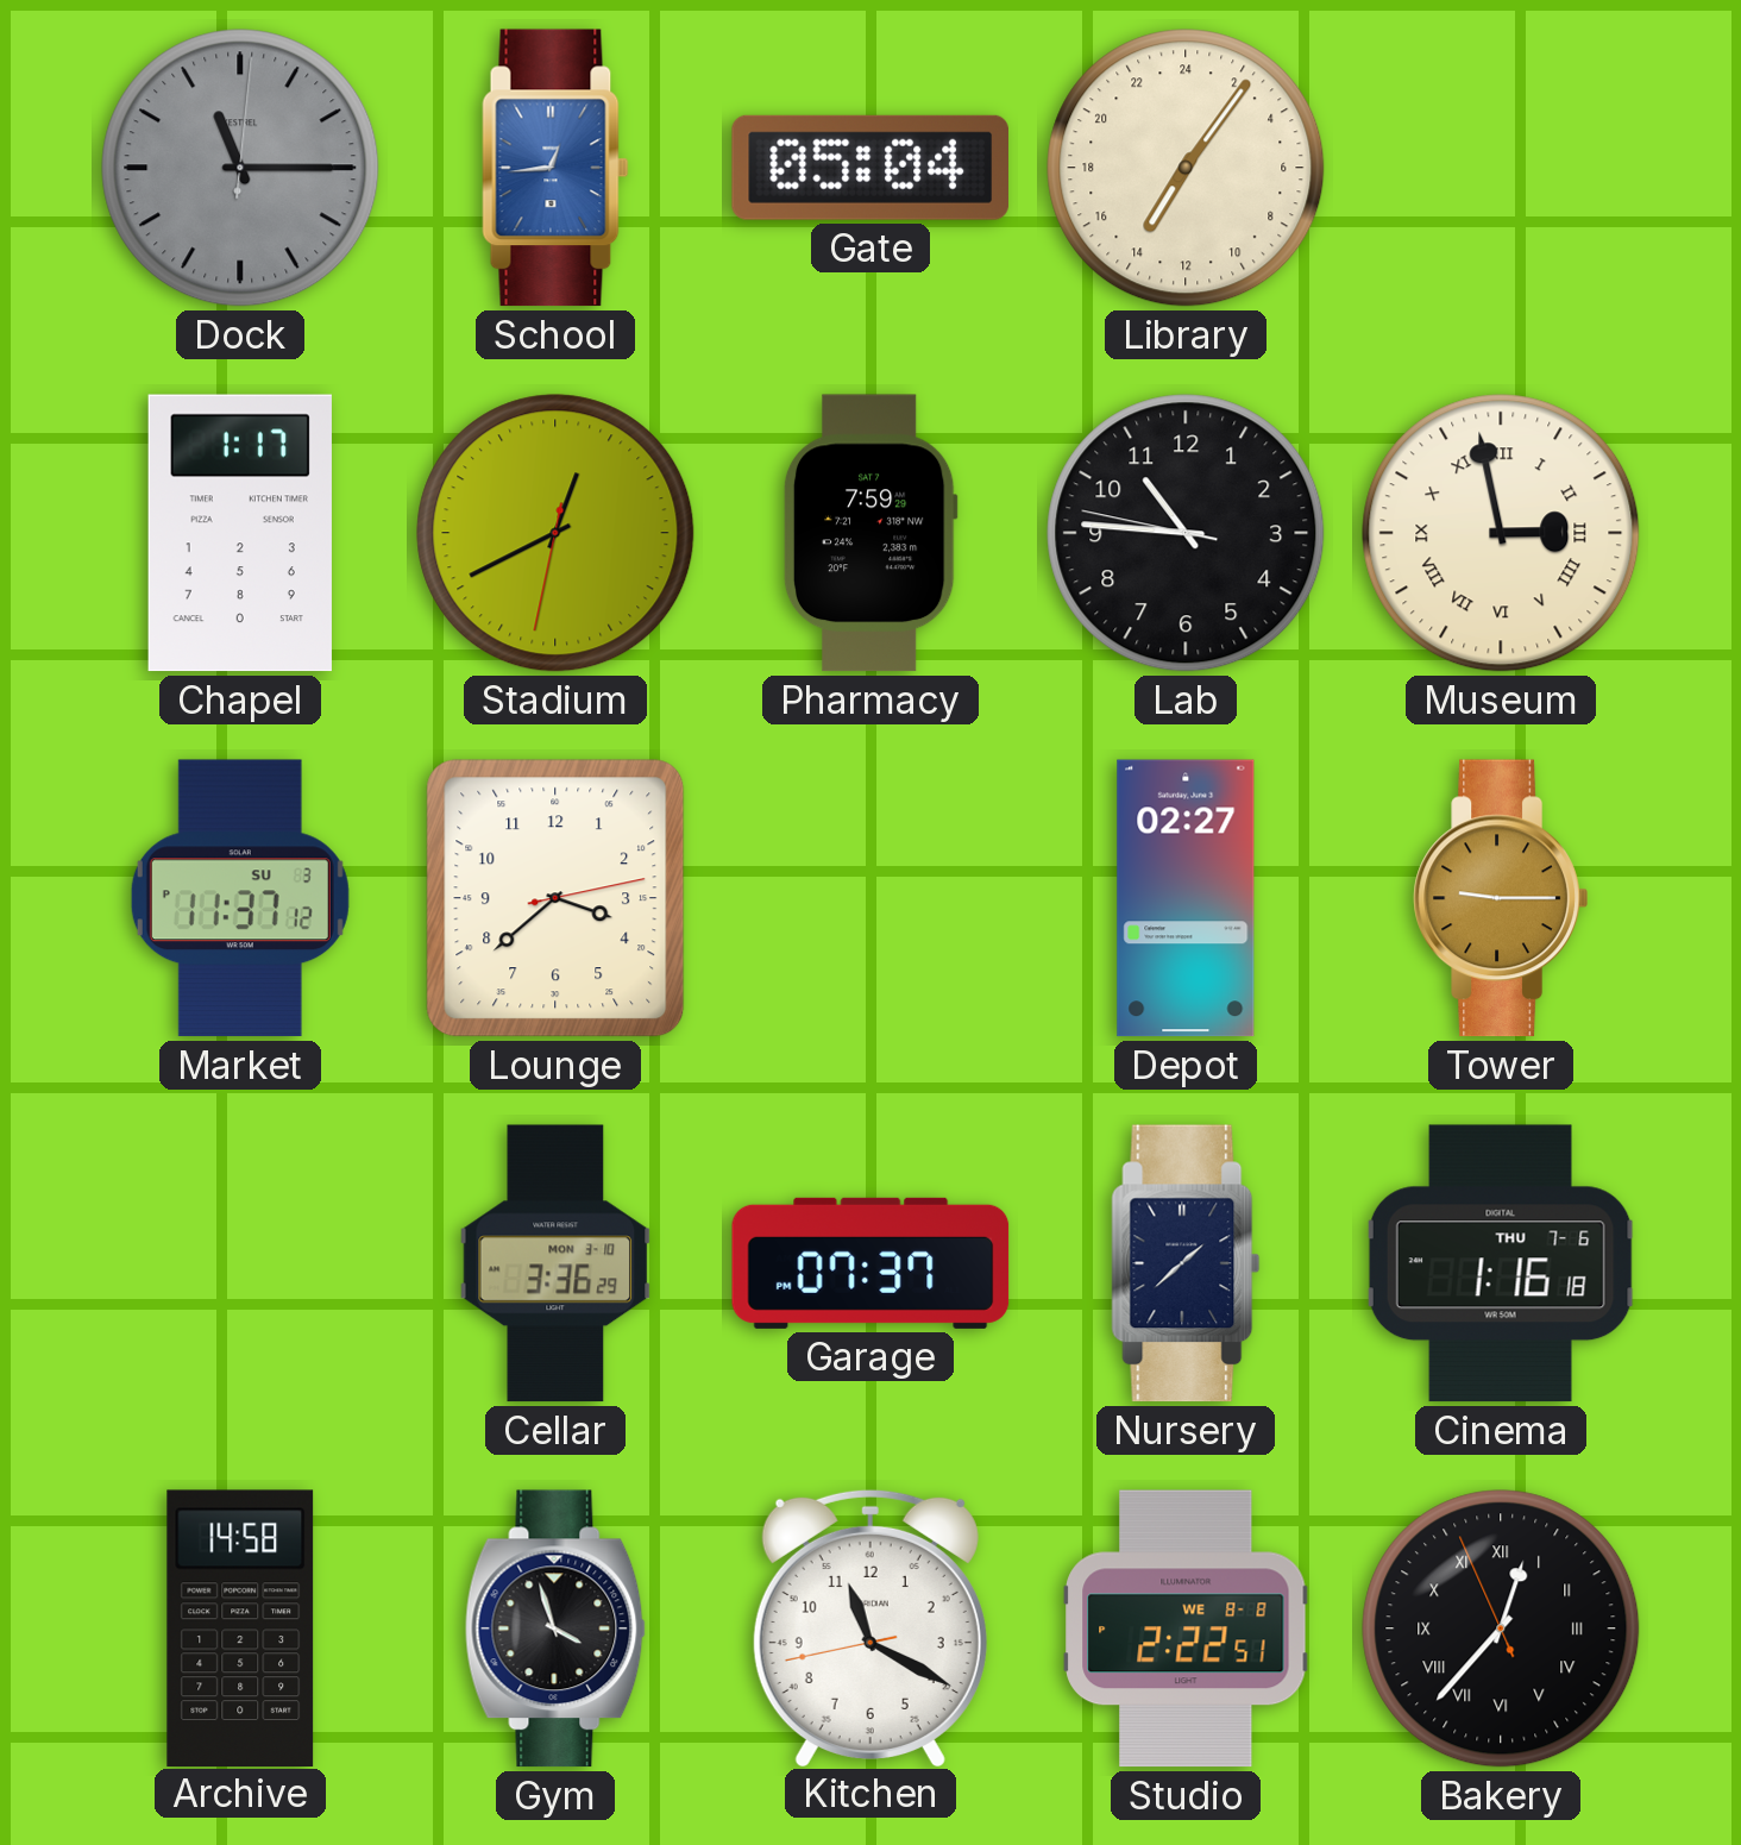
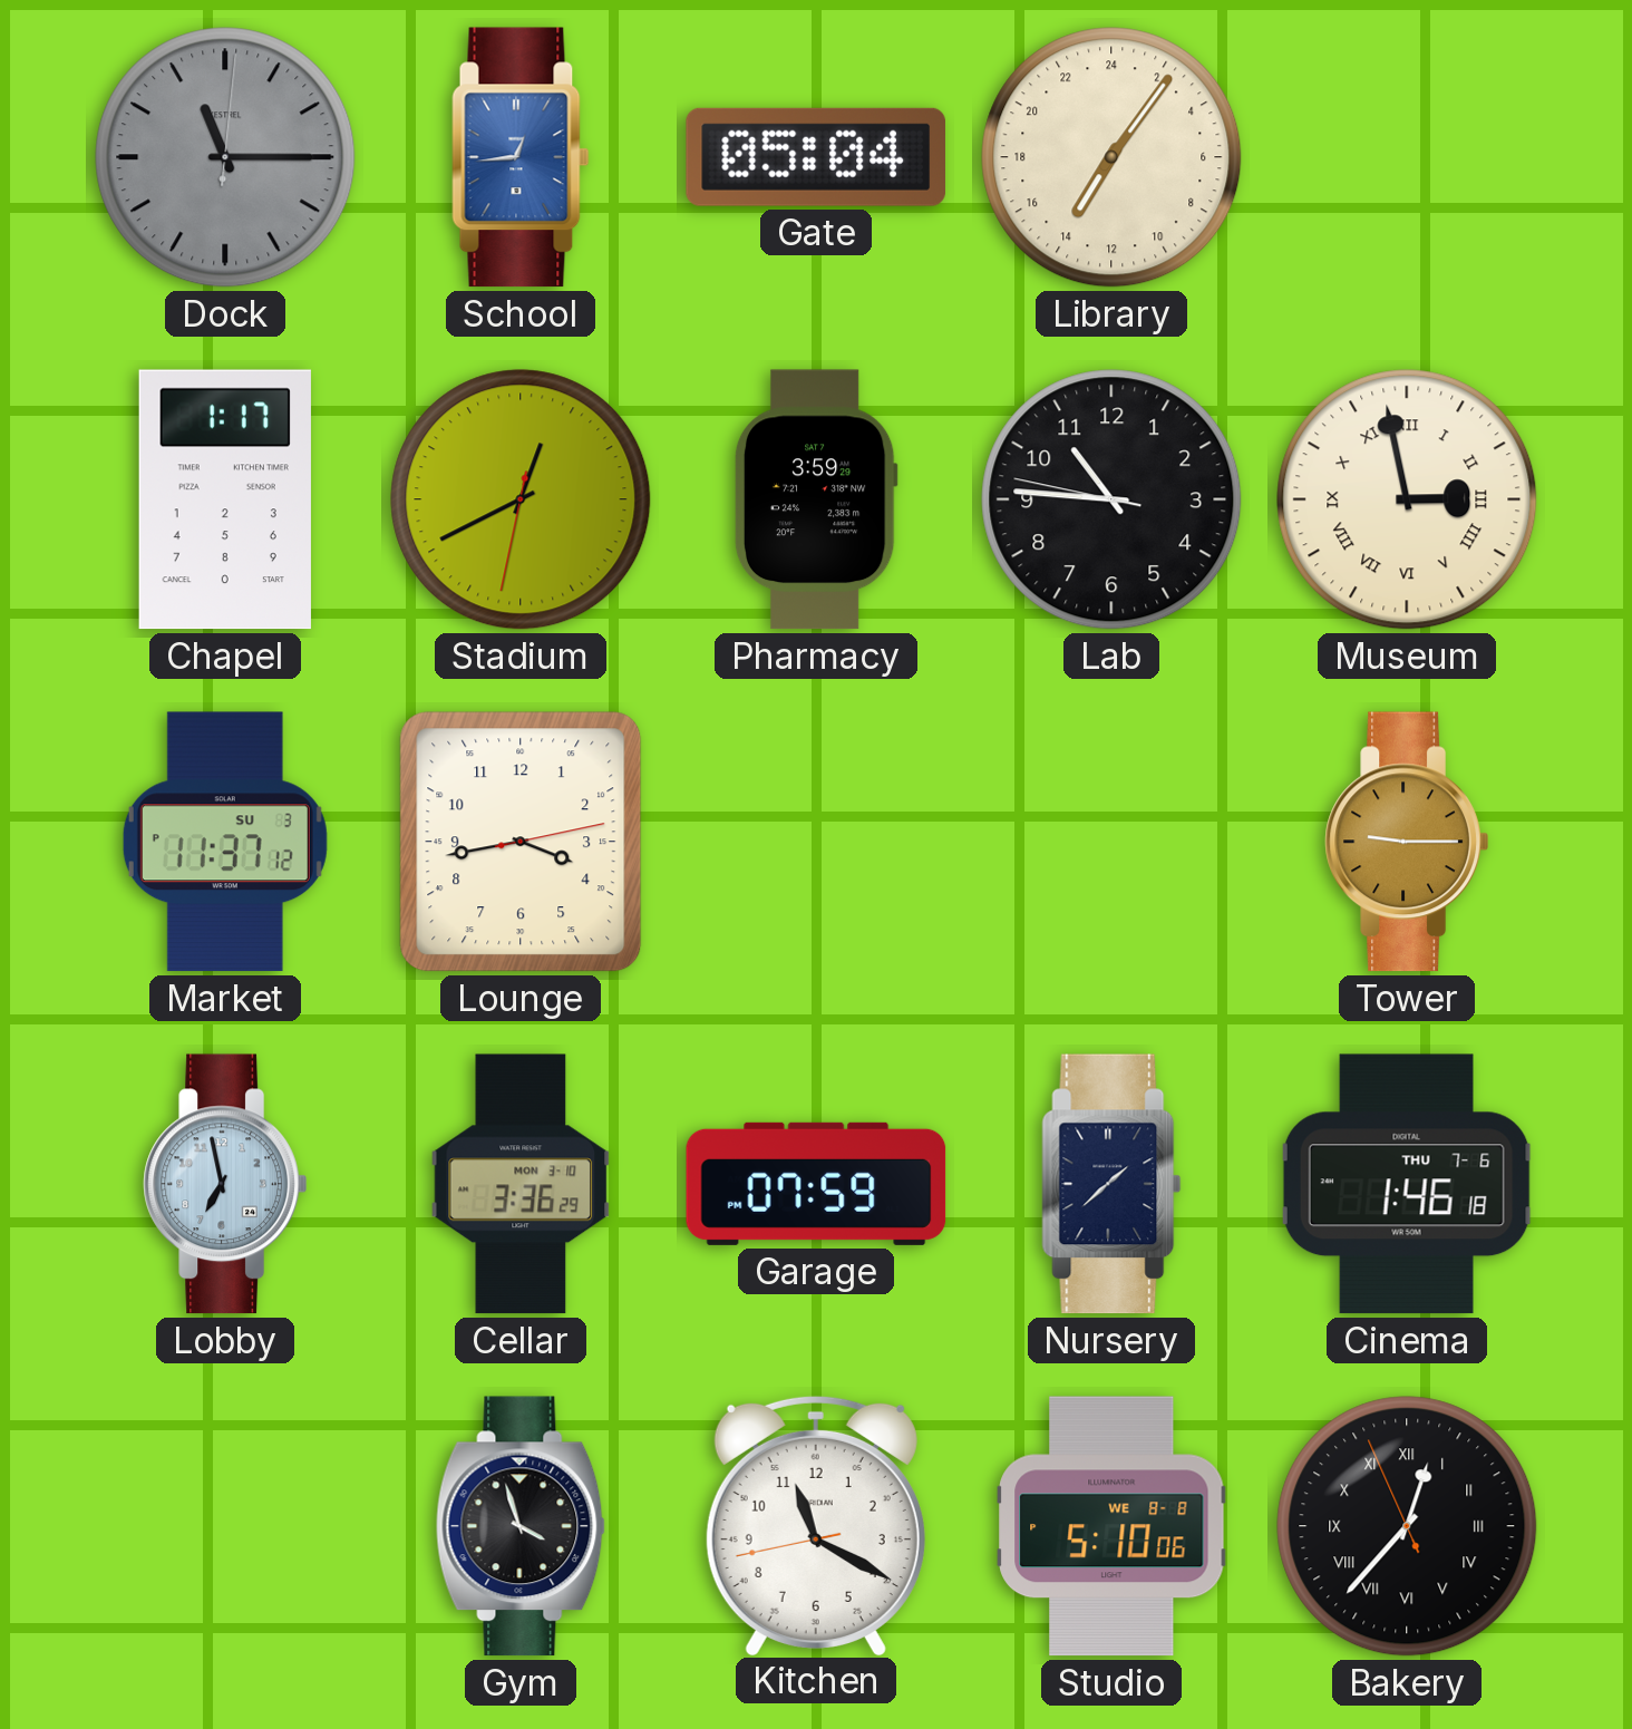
Pharmacy: 7:59 -> 3:59 (816, 499)
Lounge: 3:38 -> 3:43 (521, 842)
Depot: 02:27 -> none (1186, 898)
Lobby: none -> 6:58 (225, 1184)
Garage: 07:37 -> 07:59 (816, 1184)
Cinema: 1:16 -> 1:46 (1407, 1184)
Archive: 14:58 -> none (240, 1627)
Studio: 2:22 -> 5:10 (1111, 1526)
